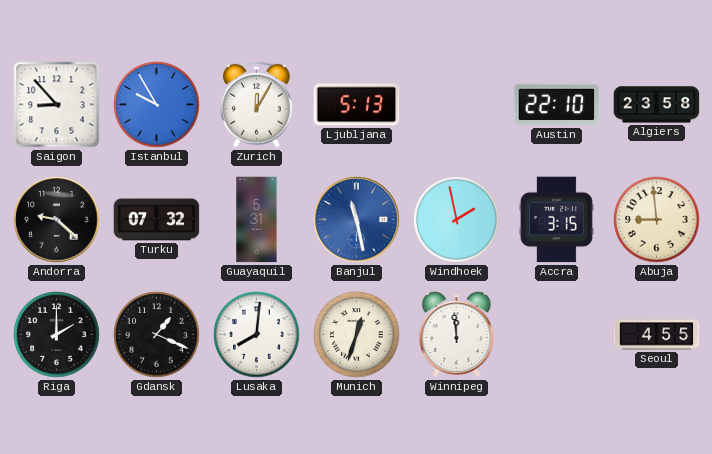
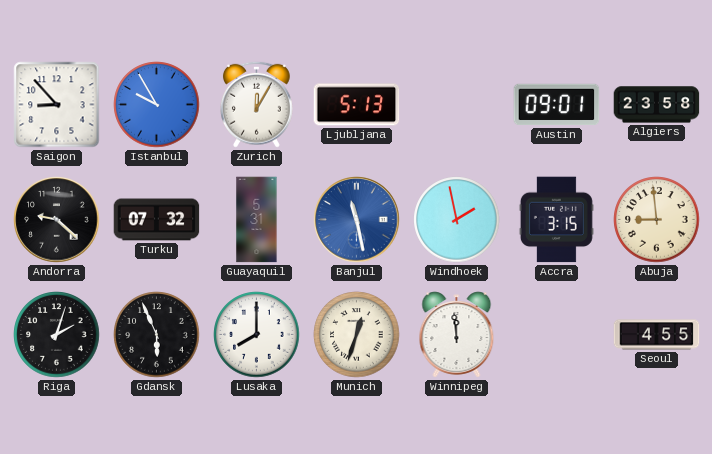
Austin: 22:10 -> 09:01 (557, 105)
Riga: 2:00 -> 2:03 (57, 335)
Gdansk: 1:19 -> 5:56 (157, 335)
Lusaka: 8:01 -> 8:00 (257, 335)
